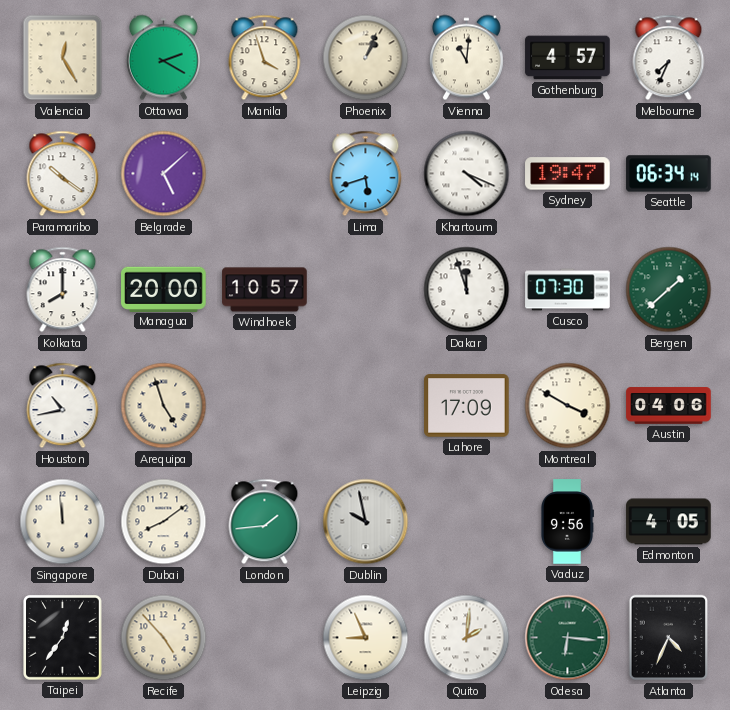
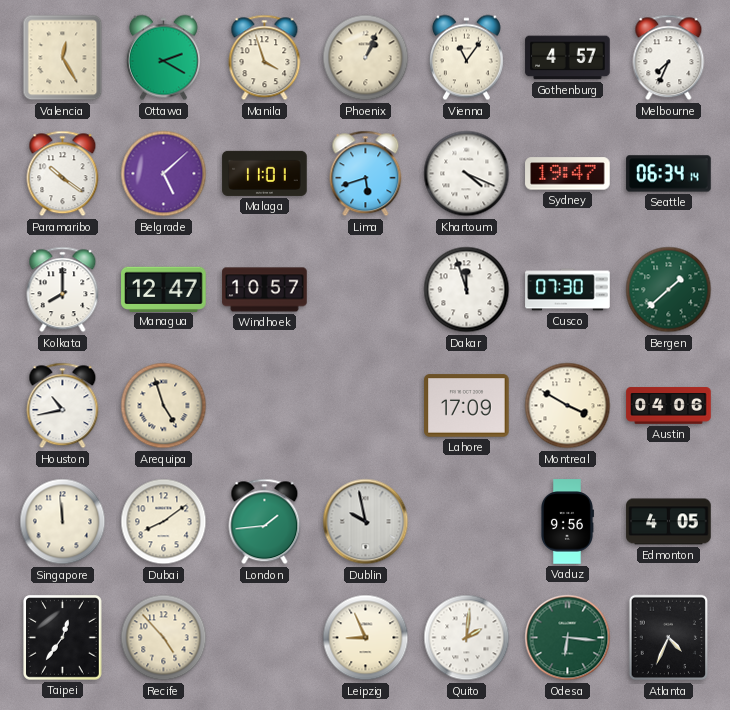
Vienna: 11:01 -> 11:06 (466, 58)
Malaga: none -> 11:01 (265, 173)
Managua: 20:00 -> 12:47 (164, 289)
